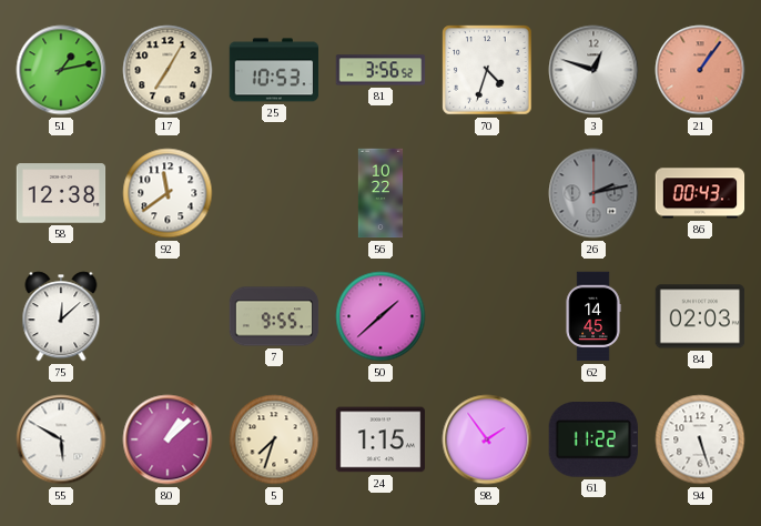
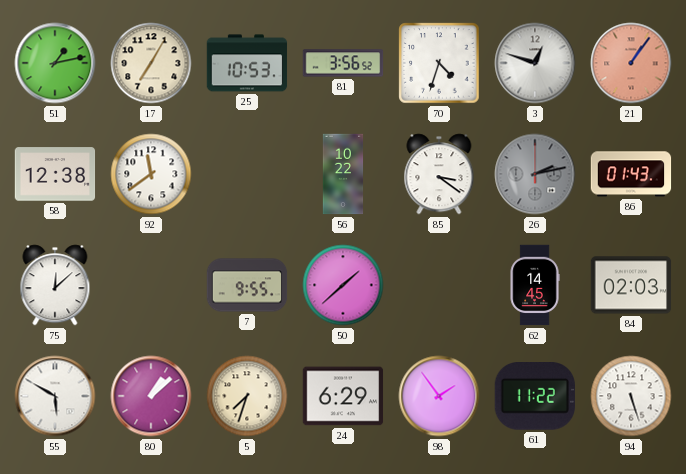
85: none -> 3:21 (439, 174)
86: 00:43 -> 01:43 (631, 174)
24: 1:15 -> 6:29 (343, 396)
